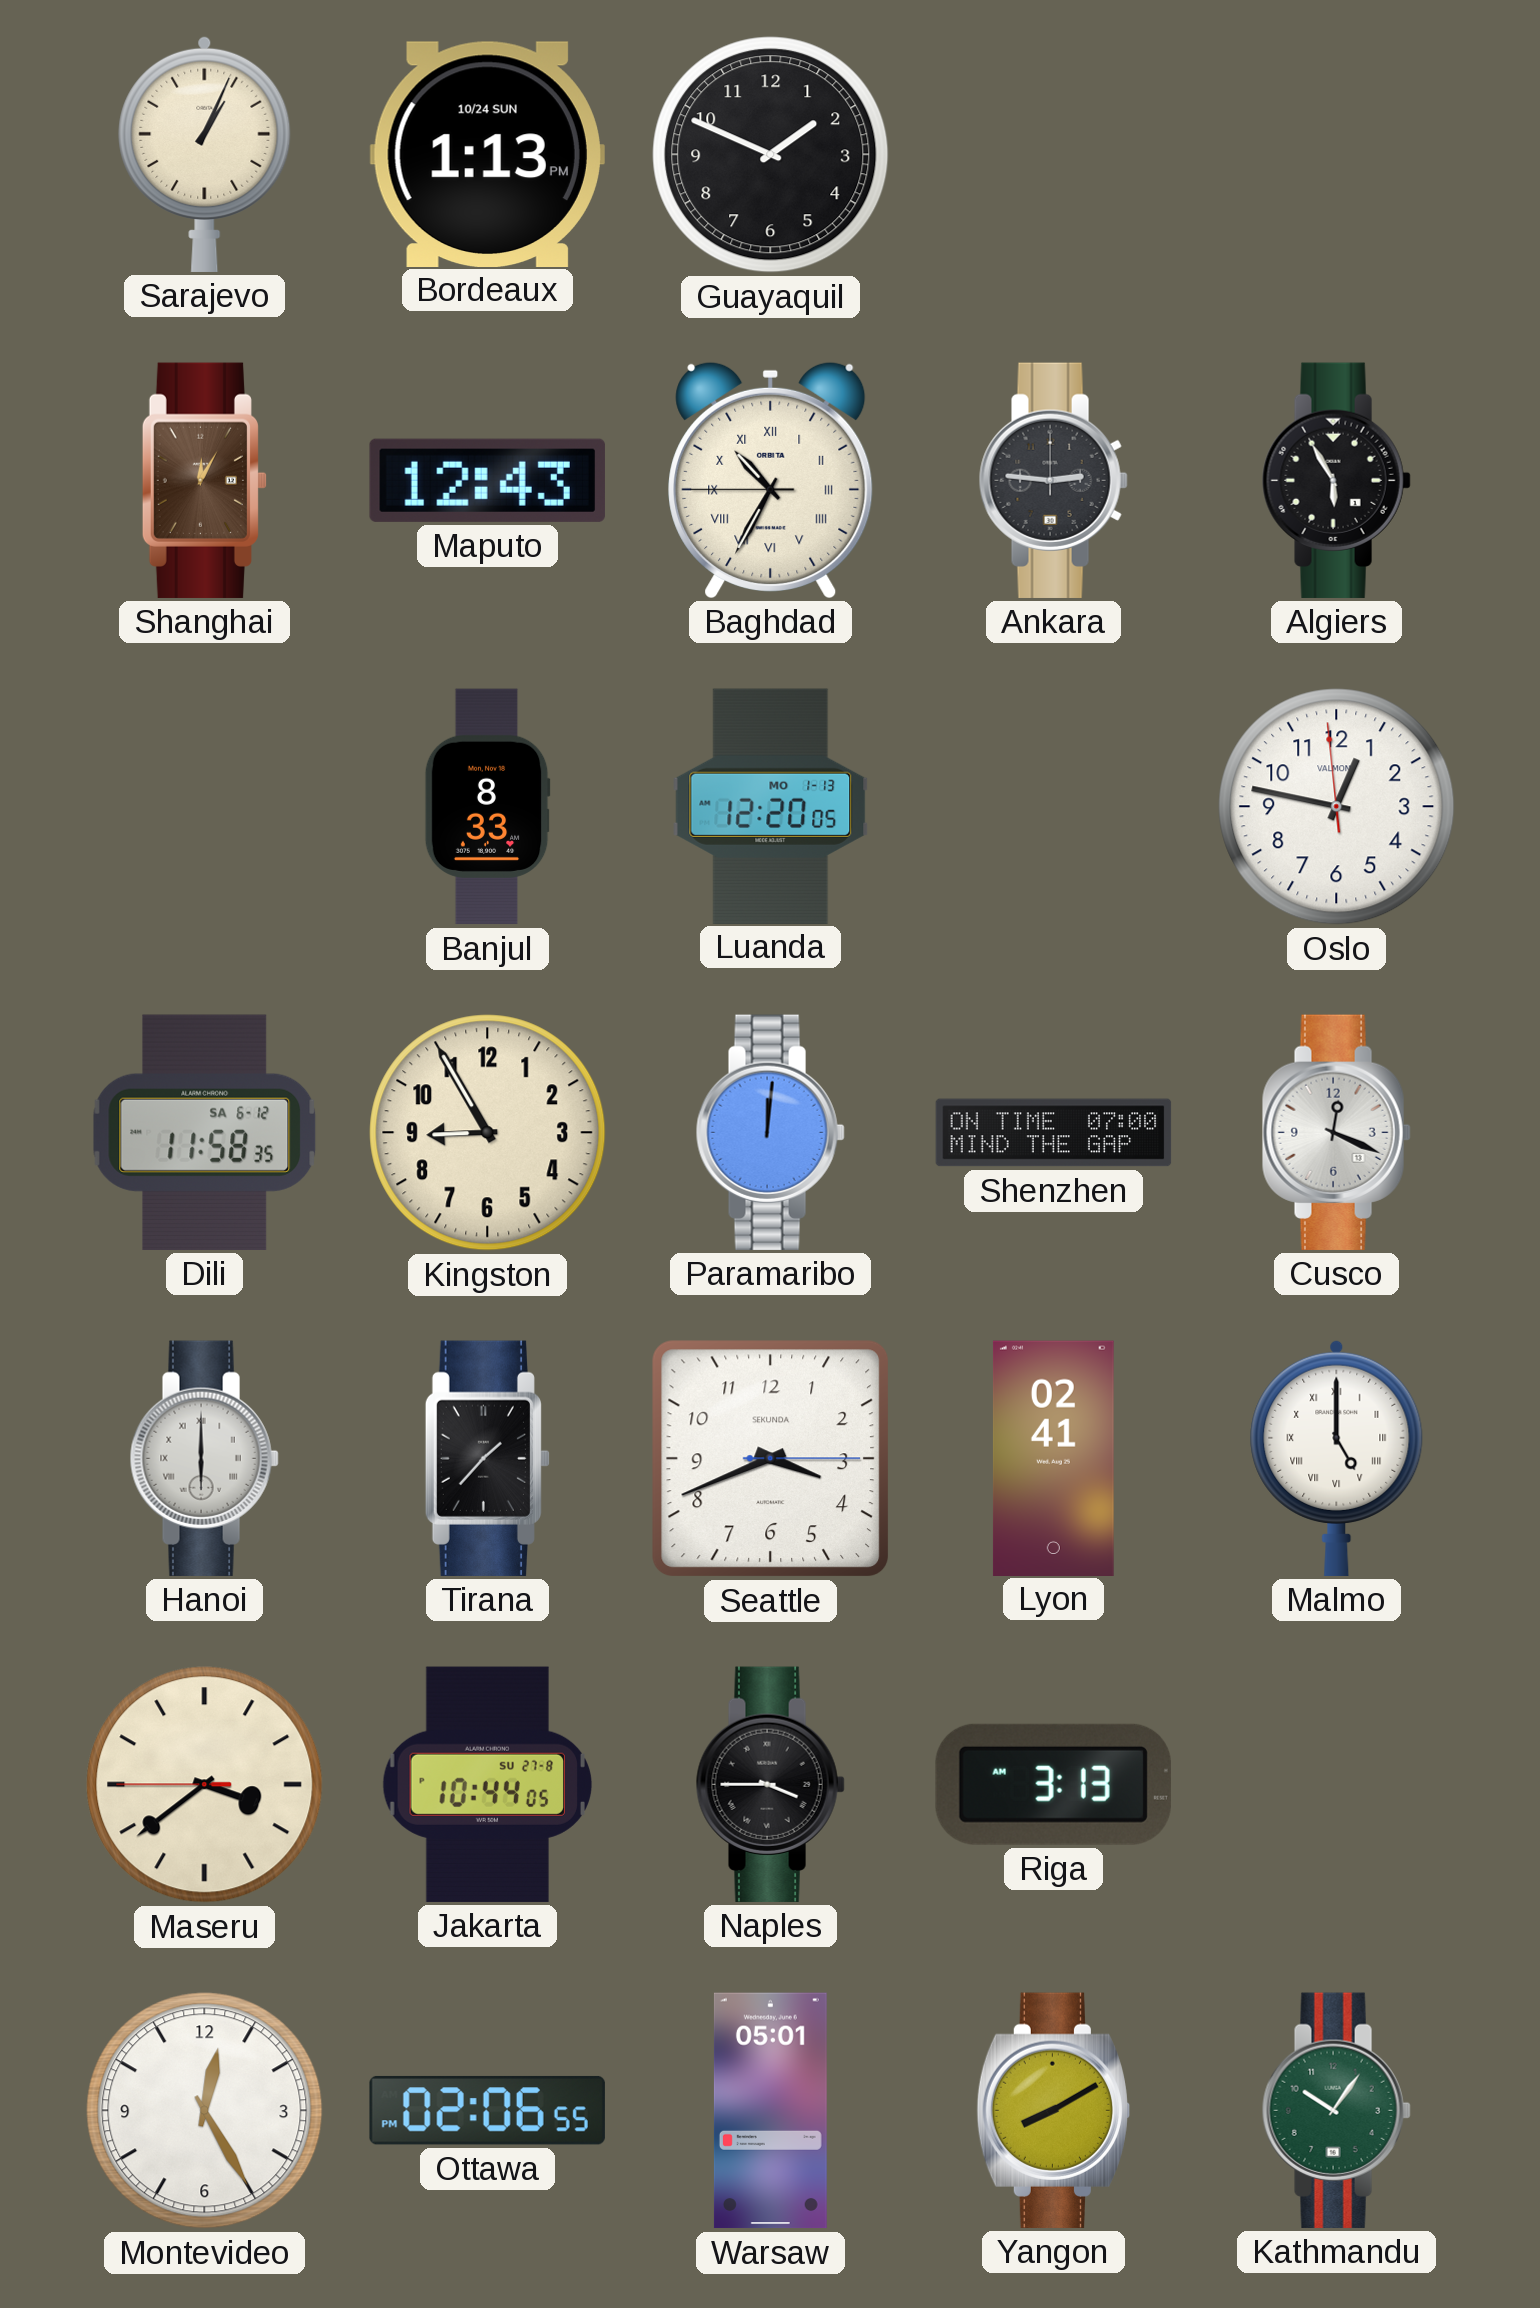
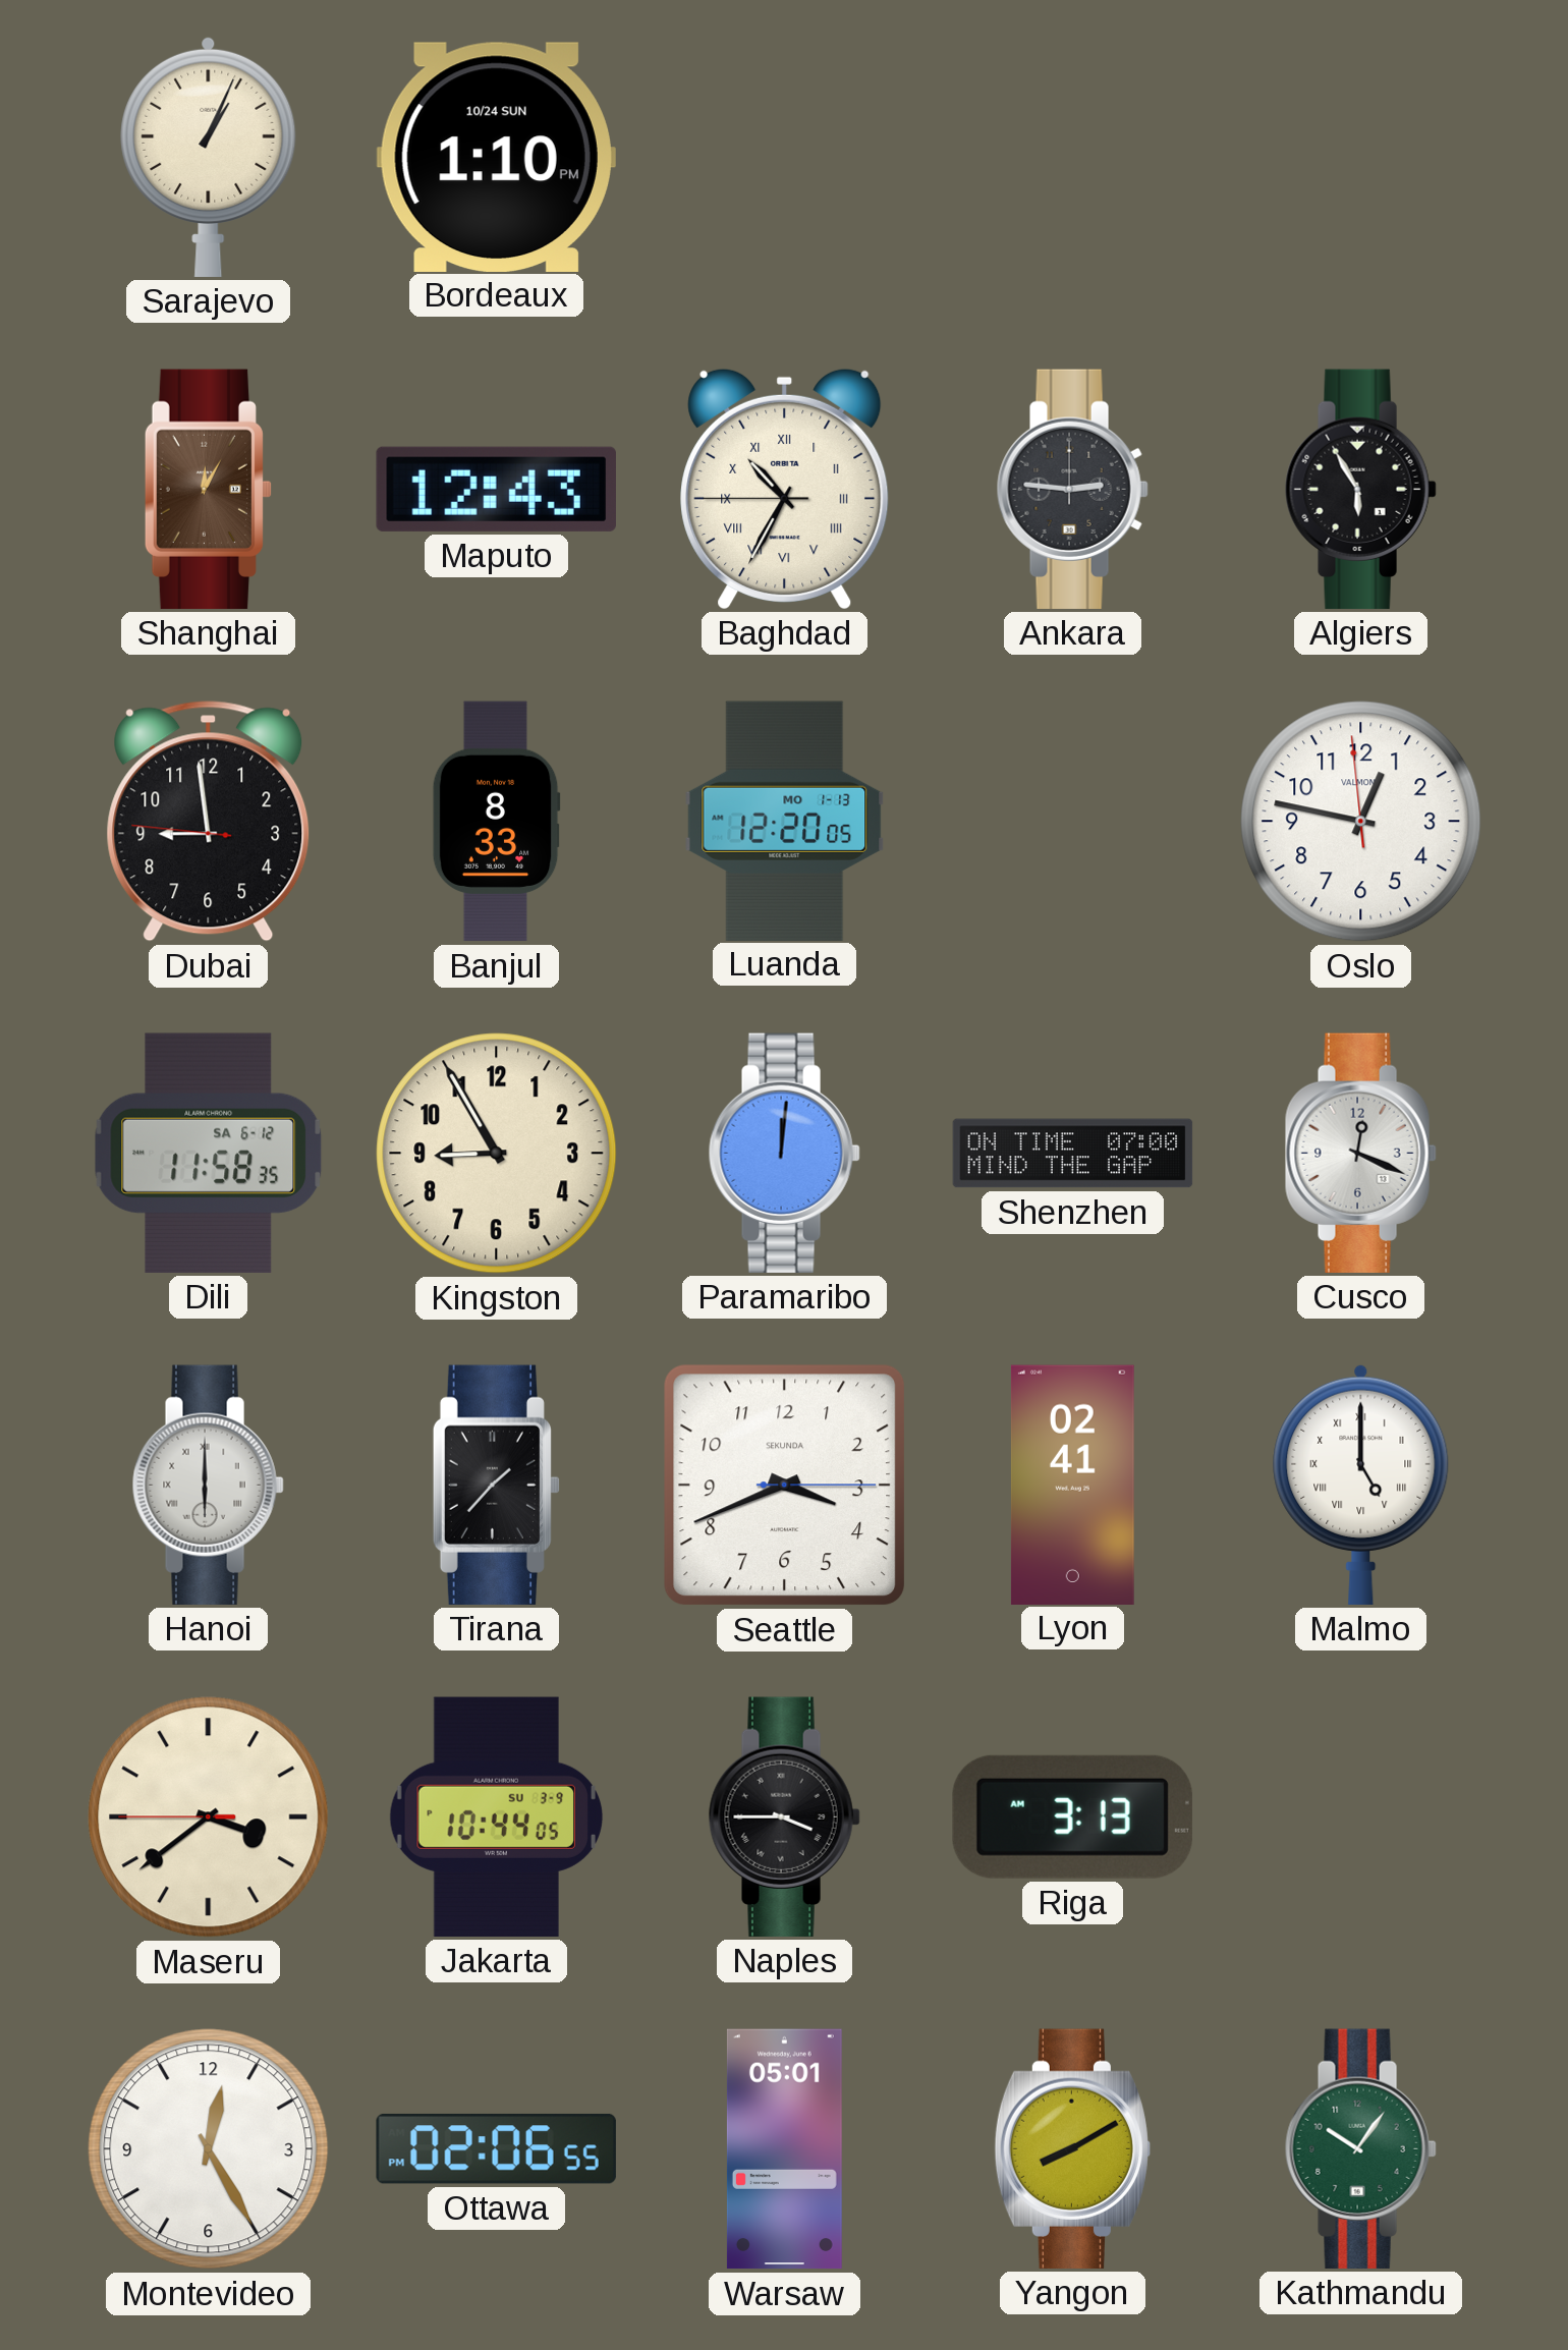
Bordeaux: 1:13 -> 1:10 (496, 157)
Guayaquil: 1:49 -> none (771, 155)
Dubai: none -> 8:58 (209, 822)
Jakarta date: SU 27-8 -> SU 3-9 (496, 1816)
